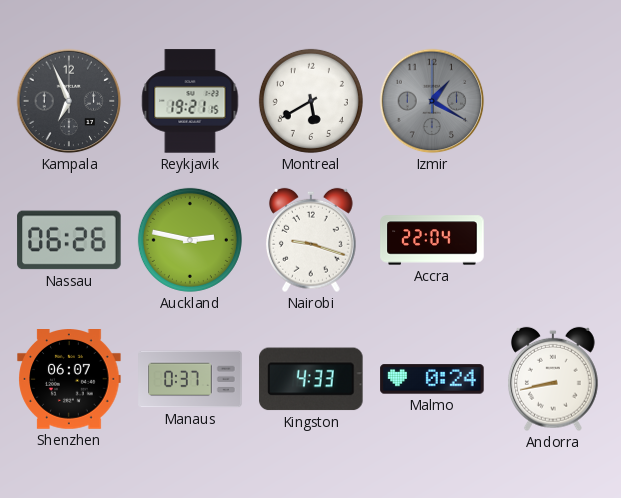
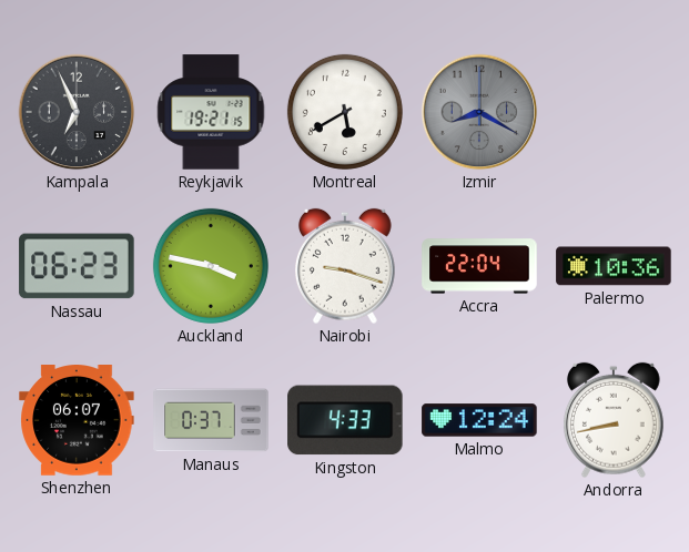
Izmir: 1:20 -> 8:20 (479, 112)
Nassau: 06:26 -> 06:23 (77, 266)
Auckland: 2:47 -> 3:47 (211, 266)
Palermo: none -> 10:36 (614, 266)
Malmo: 0:24 -> 12:24 (479, 420)
